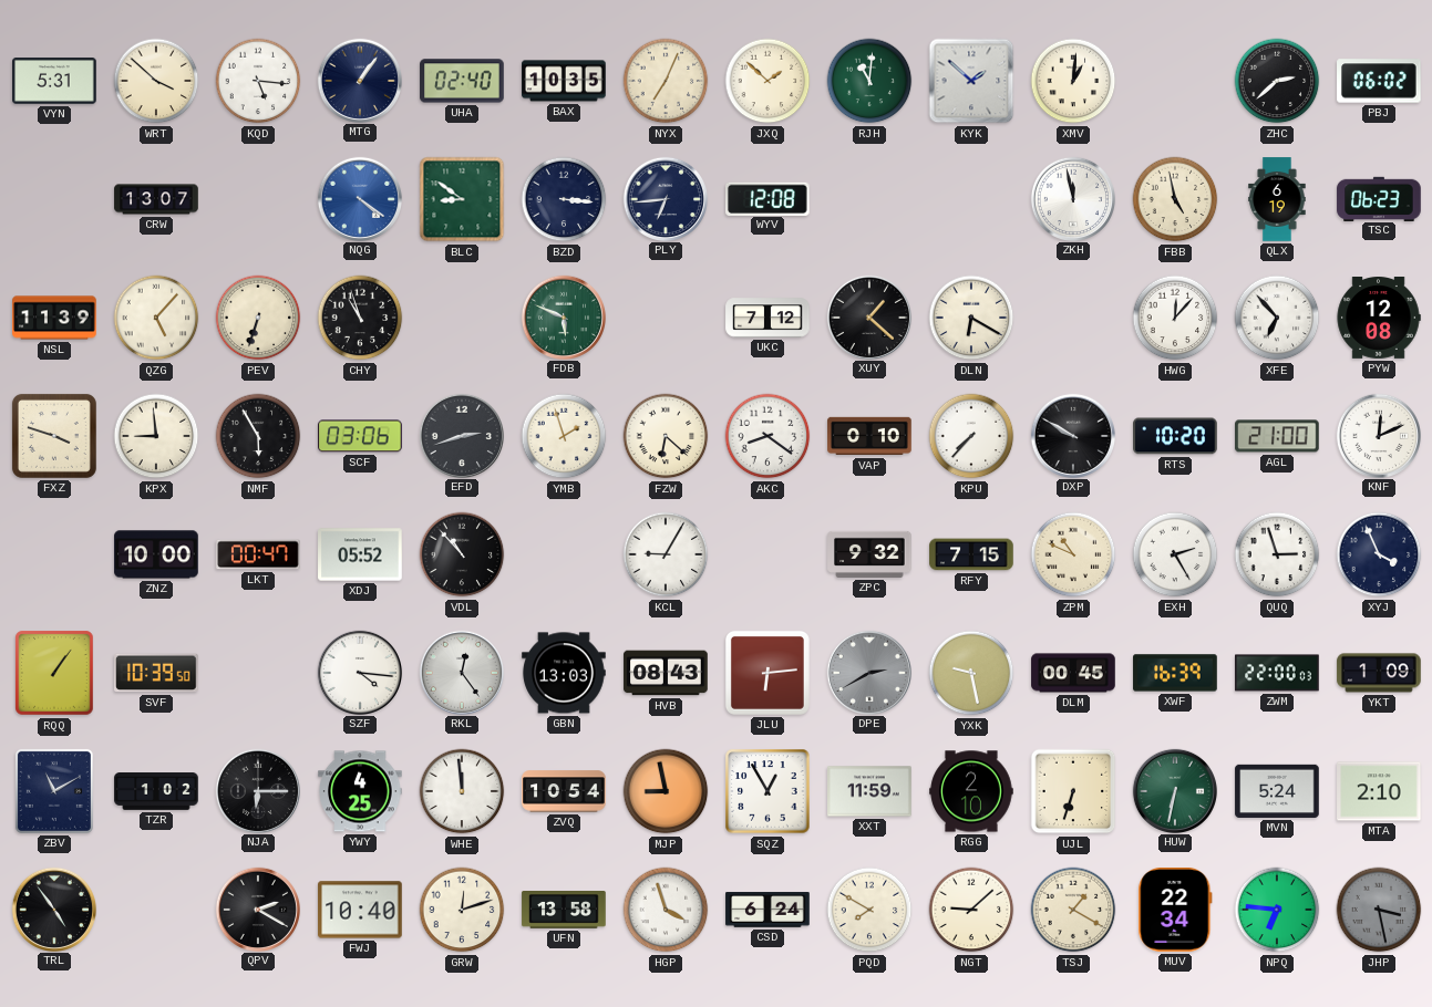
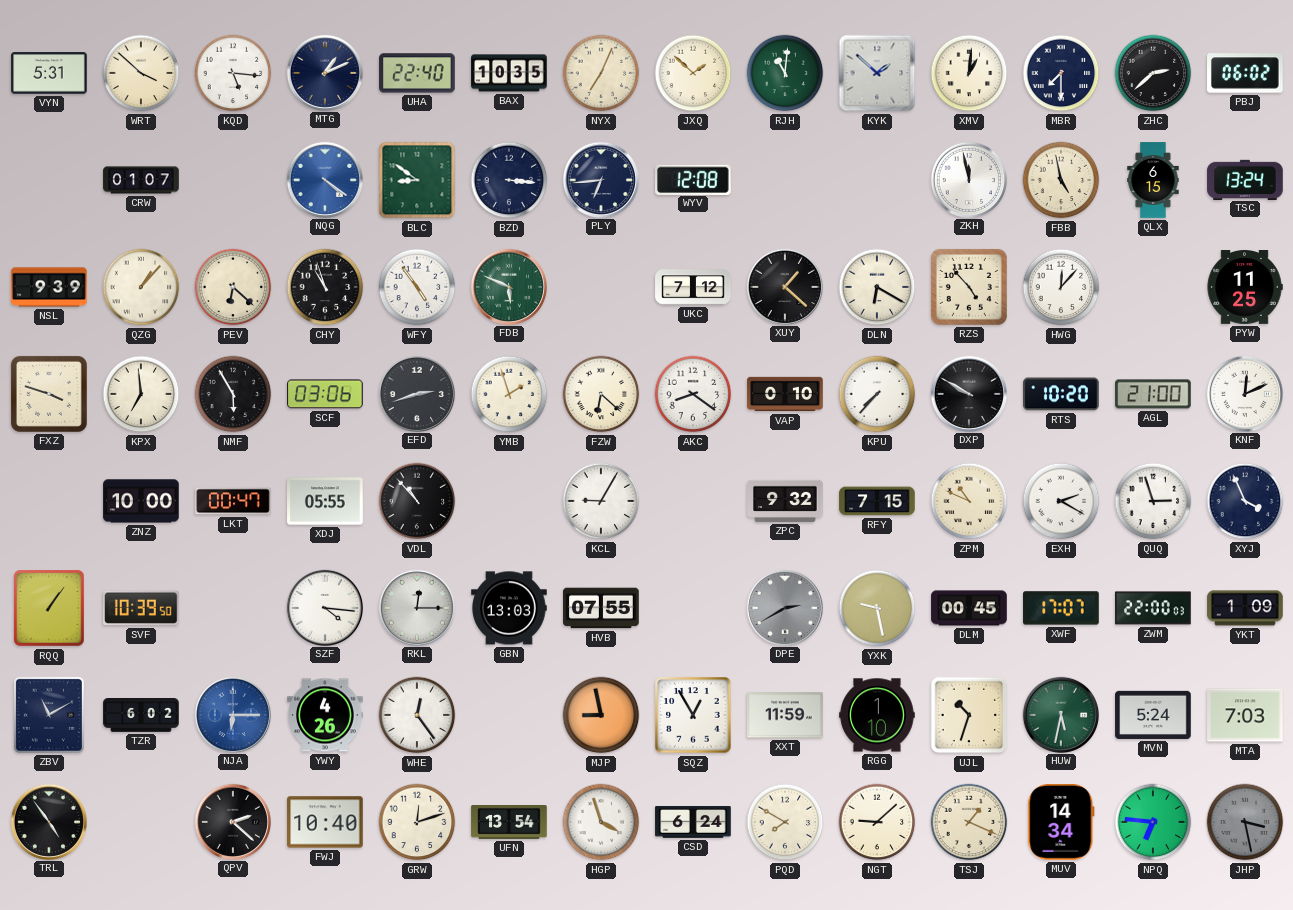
MTG: 1:06 -> 1:11 (324, 72)
UHA: 02:40 -> 22:40 (417, 73)
MBR: none -> 7:30 (1061, 73)
CRW: 13:07 -> 01:07 (141, 180)
QLX: 6:19 -> 6:15 (1153, 180)
TSC: 06:23 -> 13:24 (1245, 179)
NSL: 11:39 -> 9:39 (49, 287)
QZG: 5:07 -> 1:07 (141, 287)
PEV: 6:33 -> 6:22 (233, 287)
WFY: none -> 4:54 (417, 287)
RZS: none -> 4:53 (969, 287)
XFE: 6:53 -> none (1277, 318)
PYW: 12:08 -> 11:25 (1245, 288)
KPX: 8:59 -> 6:59 (141, 394)
XDJ: 05:52 -> 05:55 (325, 501)
EXH: 2:25 -> 2:20 (1061, 501)
RKL: 12:24 -> 12:15 (416, 607)
HVB: 08:43 -> 07:55 (601, 608)
JLU: 6:14 -> none (767, 673)
XWF: 16:39 -> 17:07 (1061, 608)
TZR: 1:02 -> 6:02 (141, 715)
NJA dial: black -> blue (232, 714)
YWY: 4:25 -> 4:26 (325, 715)
WHE: 11:59 -> 12:24 (417, 715)
ZVQ: 10:54 -> none (564, 791)
RGG: 2:10 -> 1:10 (877, 715)
UJL: 6:33 -> 10:33 (969, 715)
HUW: 6:32 -> 5:32 (1060, 714)
MTA: 2:10 -> 7:03 (1245, 715)
QPV: 2:20 -> 2:22 (232, 821)
UFN: 13:58 -> 13:54 (509, 823)
TSJ: 1:20 -> 1:19 (969, 822)
MUV: 22:34 -> 14:34 (1061, 822)
